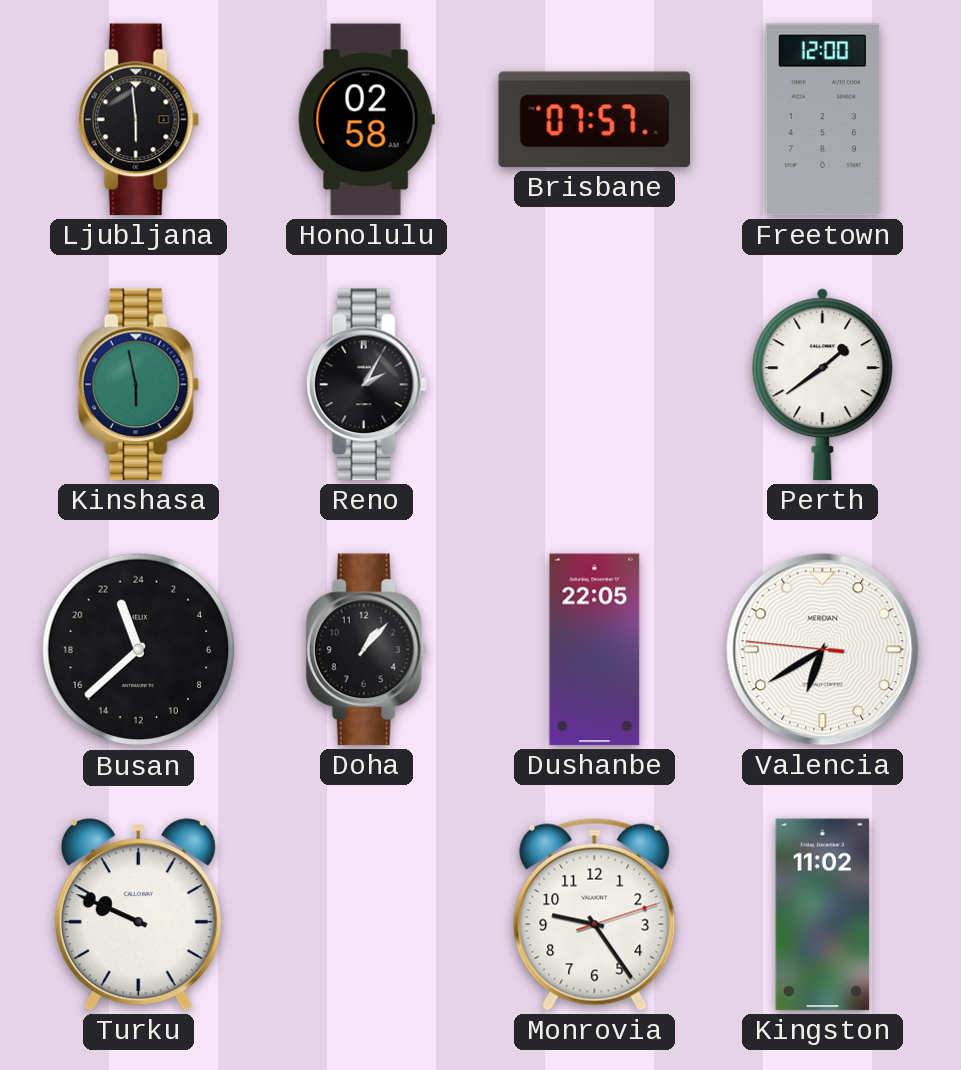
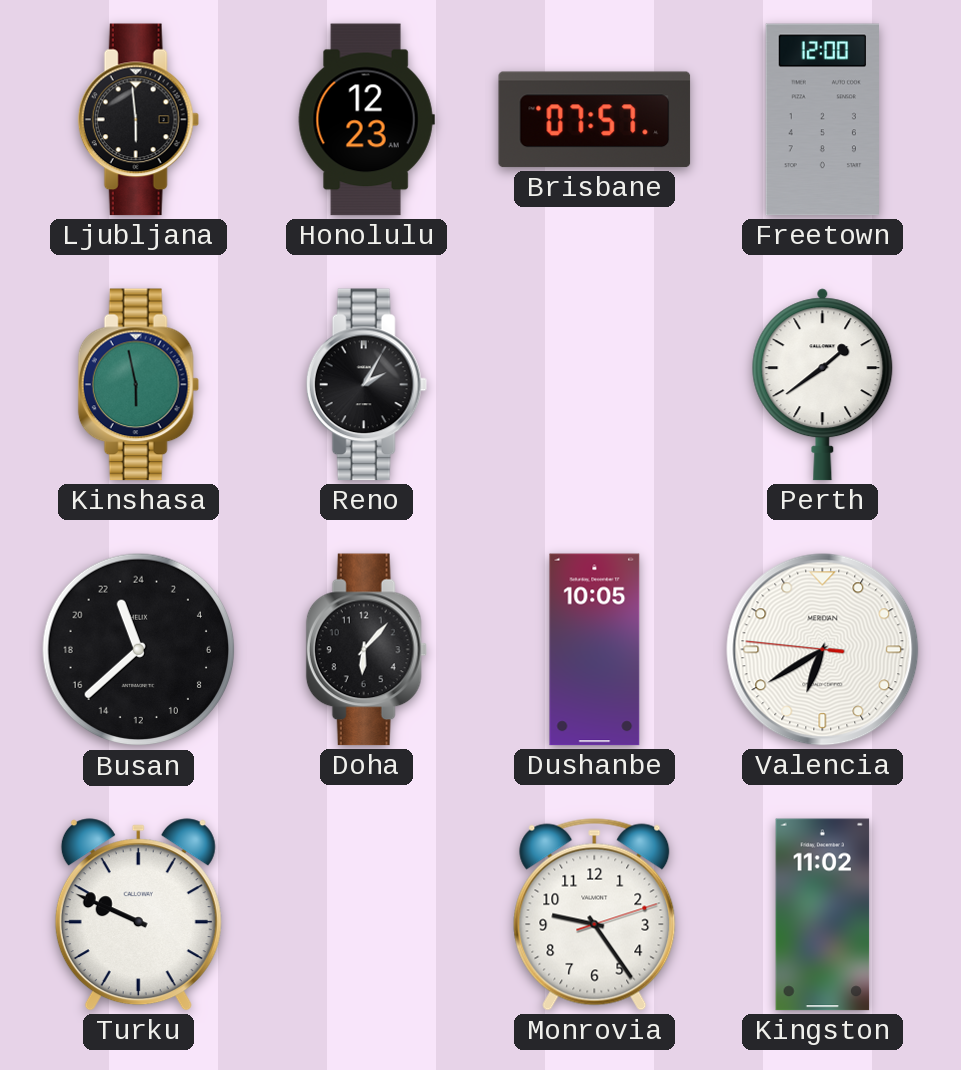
Honolulu: 02:58 -> 12:23 (366, 120)
Doha: 1:07 -> 6:07 (366, 650)
Dushanbe: 22:05 -> 10:05 (595, 650)
